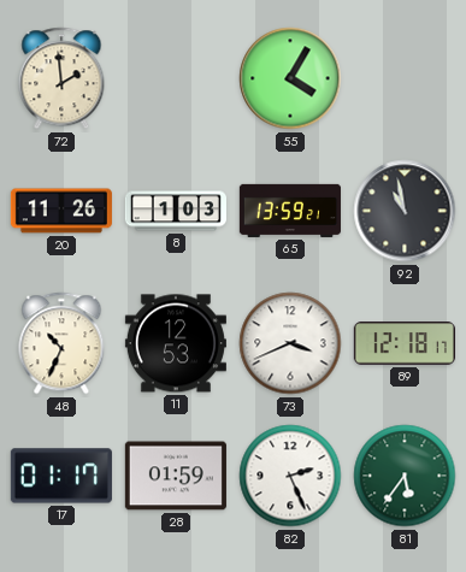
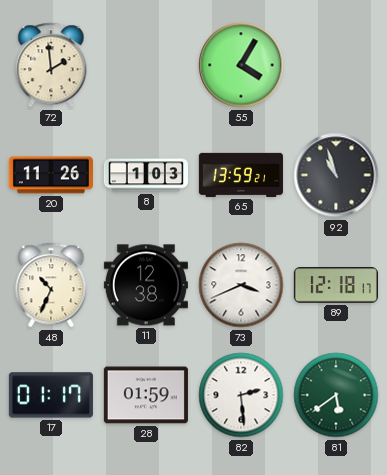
92: 10:58 -> 10:57 (336, 175)
11: 12:53 -> 12:38 (146, 285)
82: 2:26 -> 2:29 (241, 395)
81: 5:36 -> 5:39 (336, 395)
